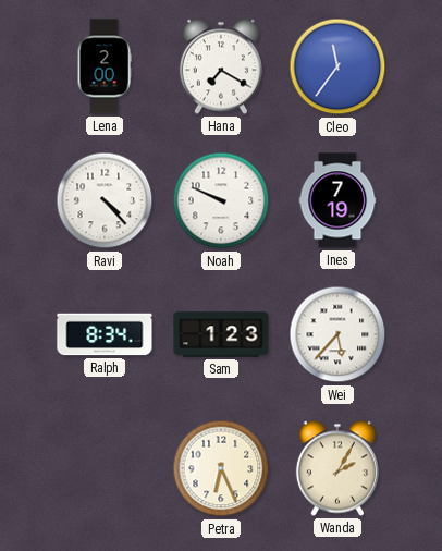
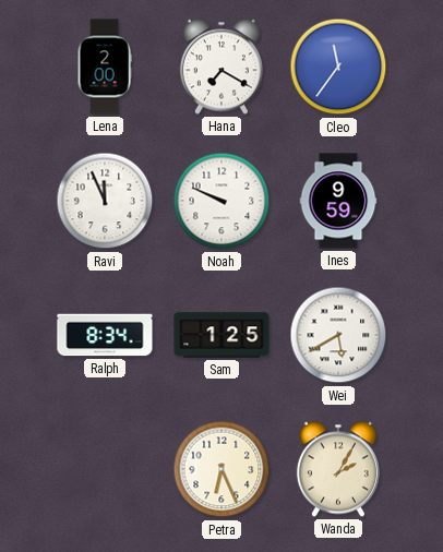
Ravi: 4:23 -> 11:56 (105, 201)
Ines: 7:19 -> 9:59 (338, 201)
Sam: 1:23 -> 1:25 (221, 335)
Wei: 5:37 -> 5:40 (338, 335)
